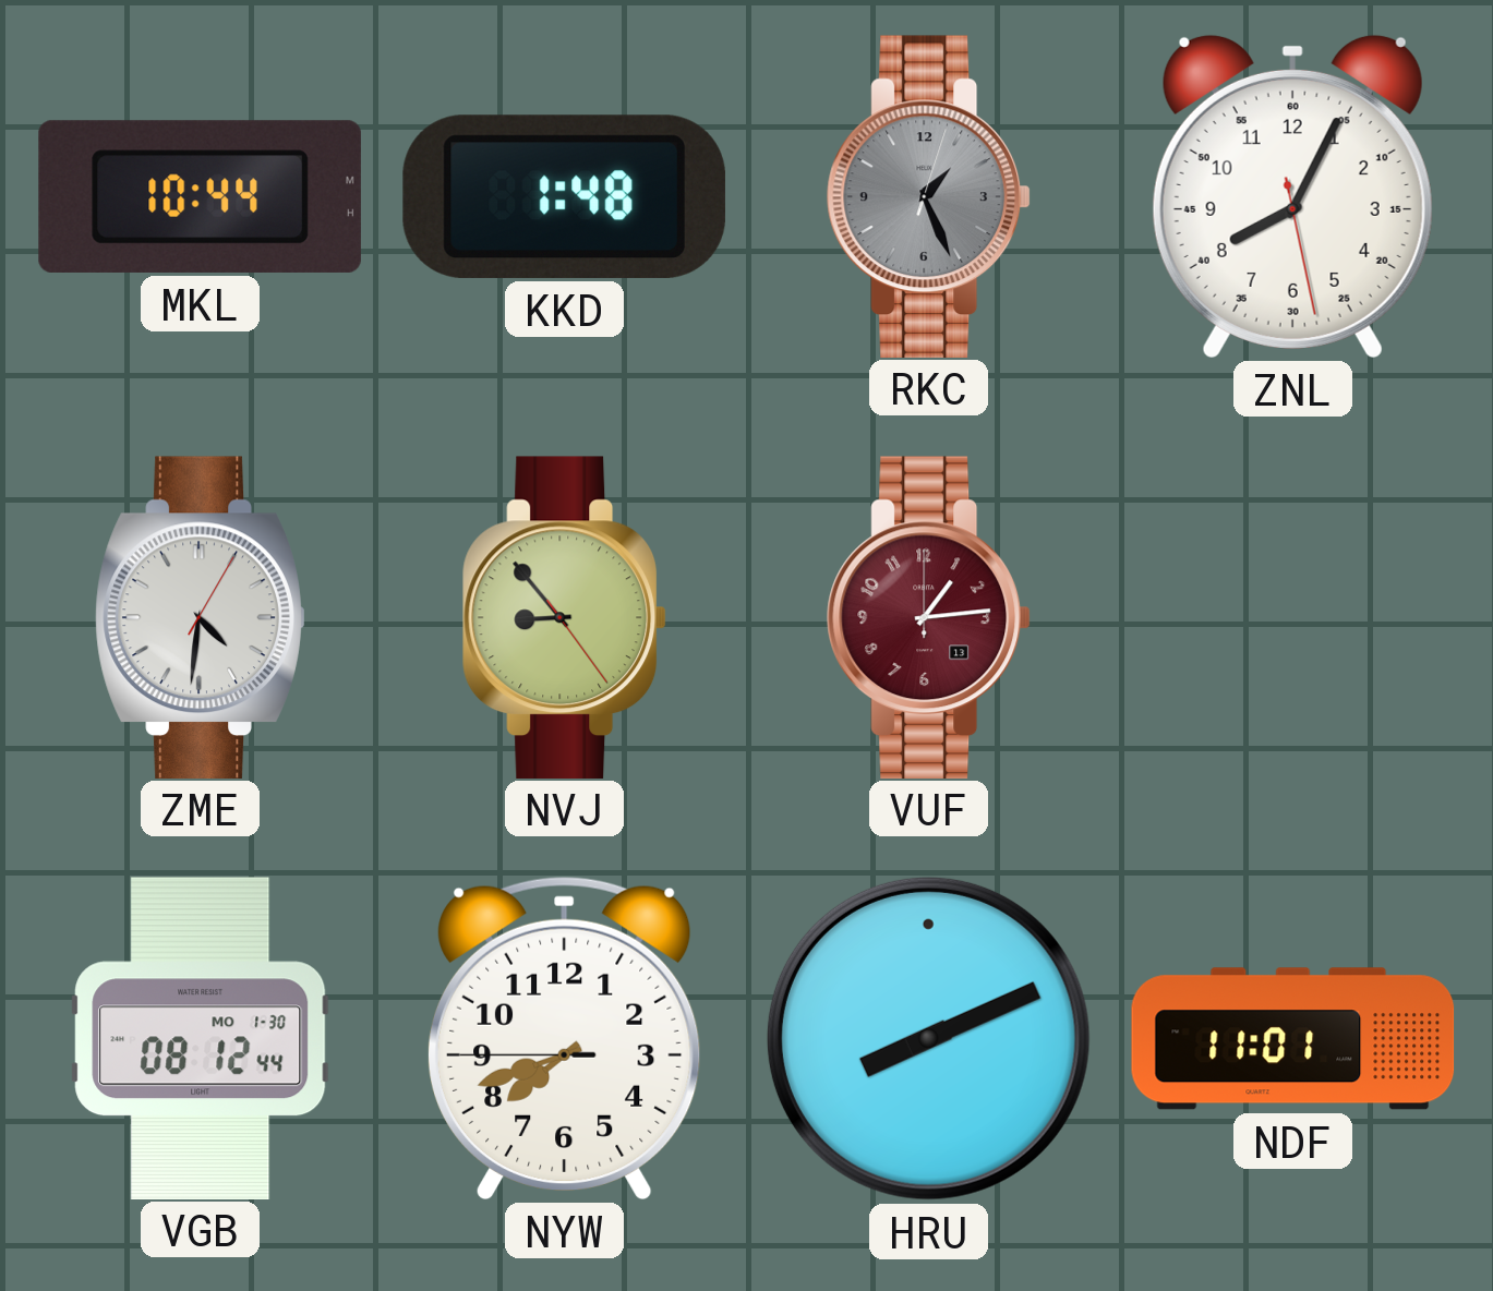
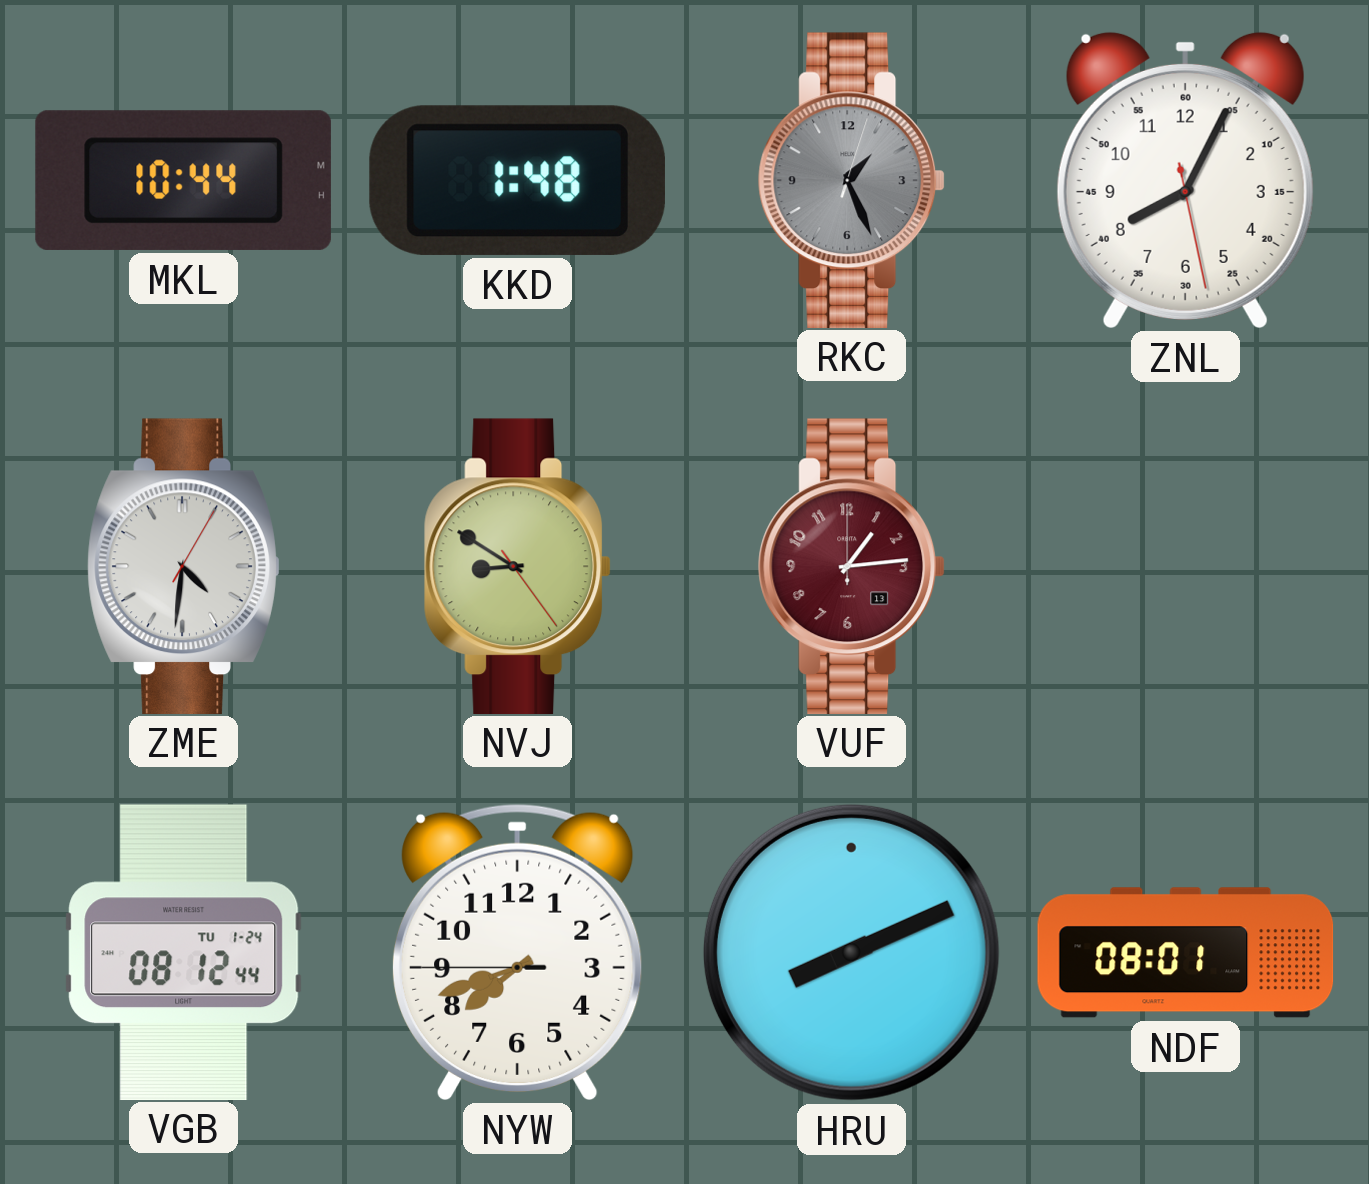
NVJ: 8:53 -> 8:50 (518, 566)
VGB date: MO 1-30 -> TU 1-24 (184, 952)
NDF: 11:01 -> 08:01 (1186, 953)
